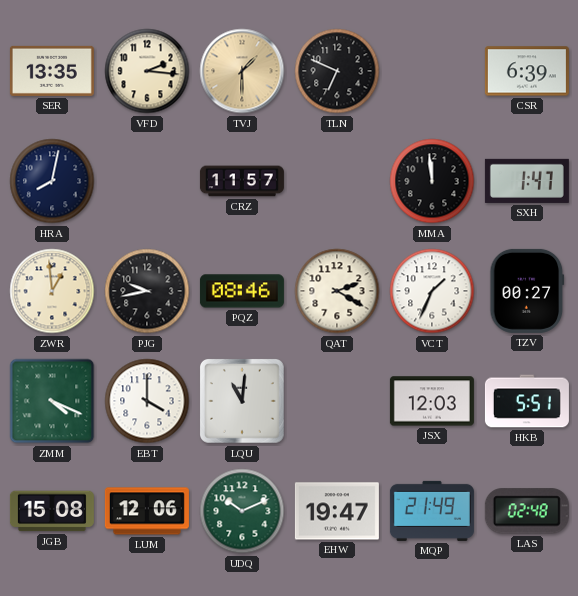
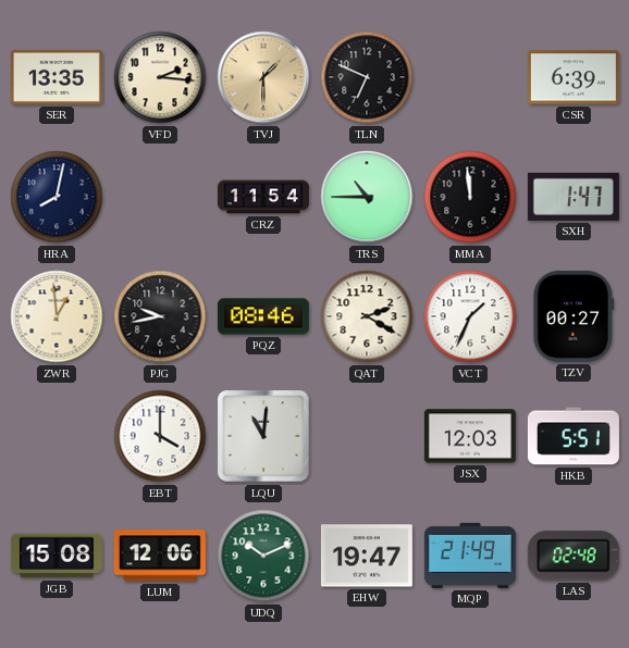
CRZ: 11:57 -> 11:54 (263, 197)
TRS: none -> 10:45 (367, 197)
ZMM: 4:19 -> none (52, 401)
